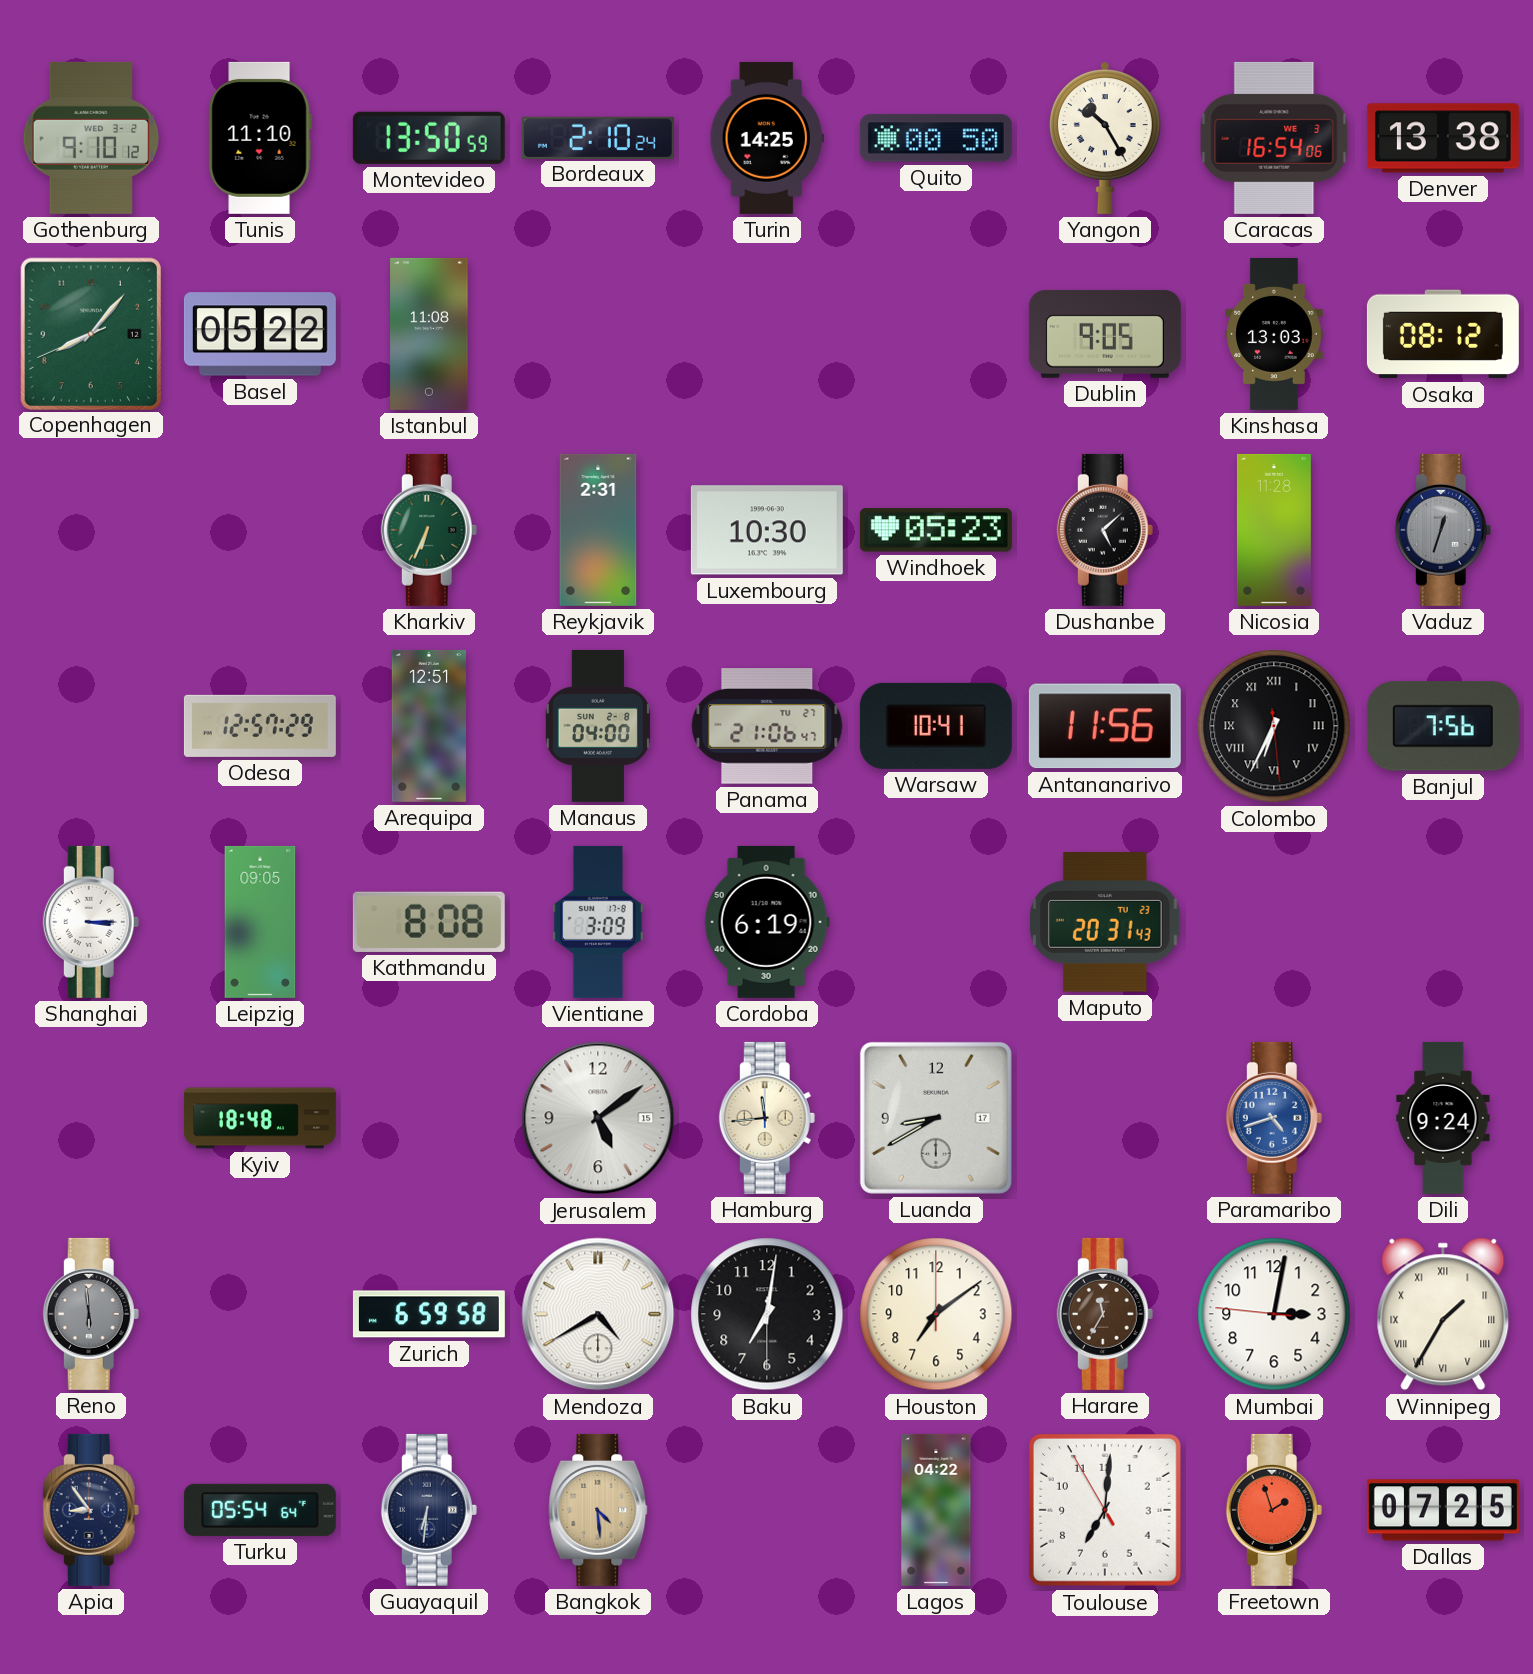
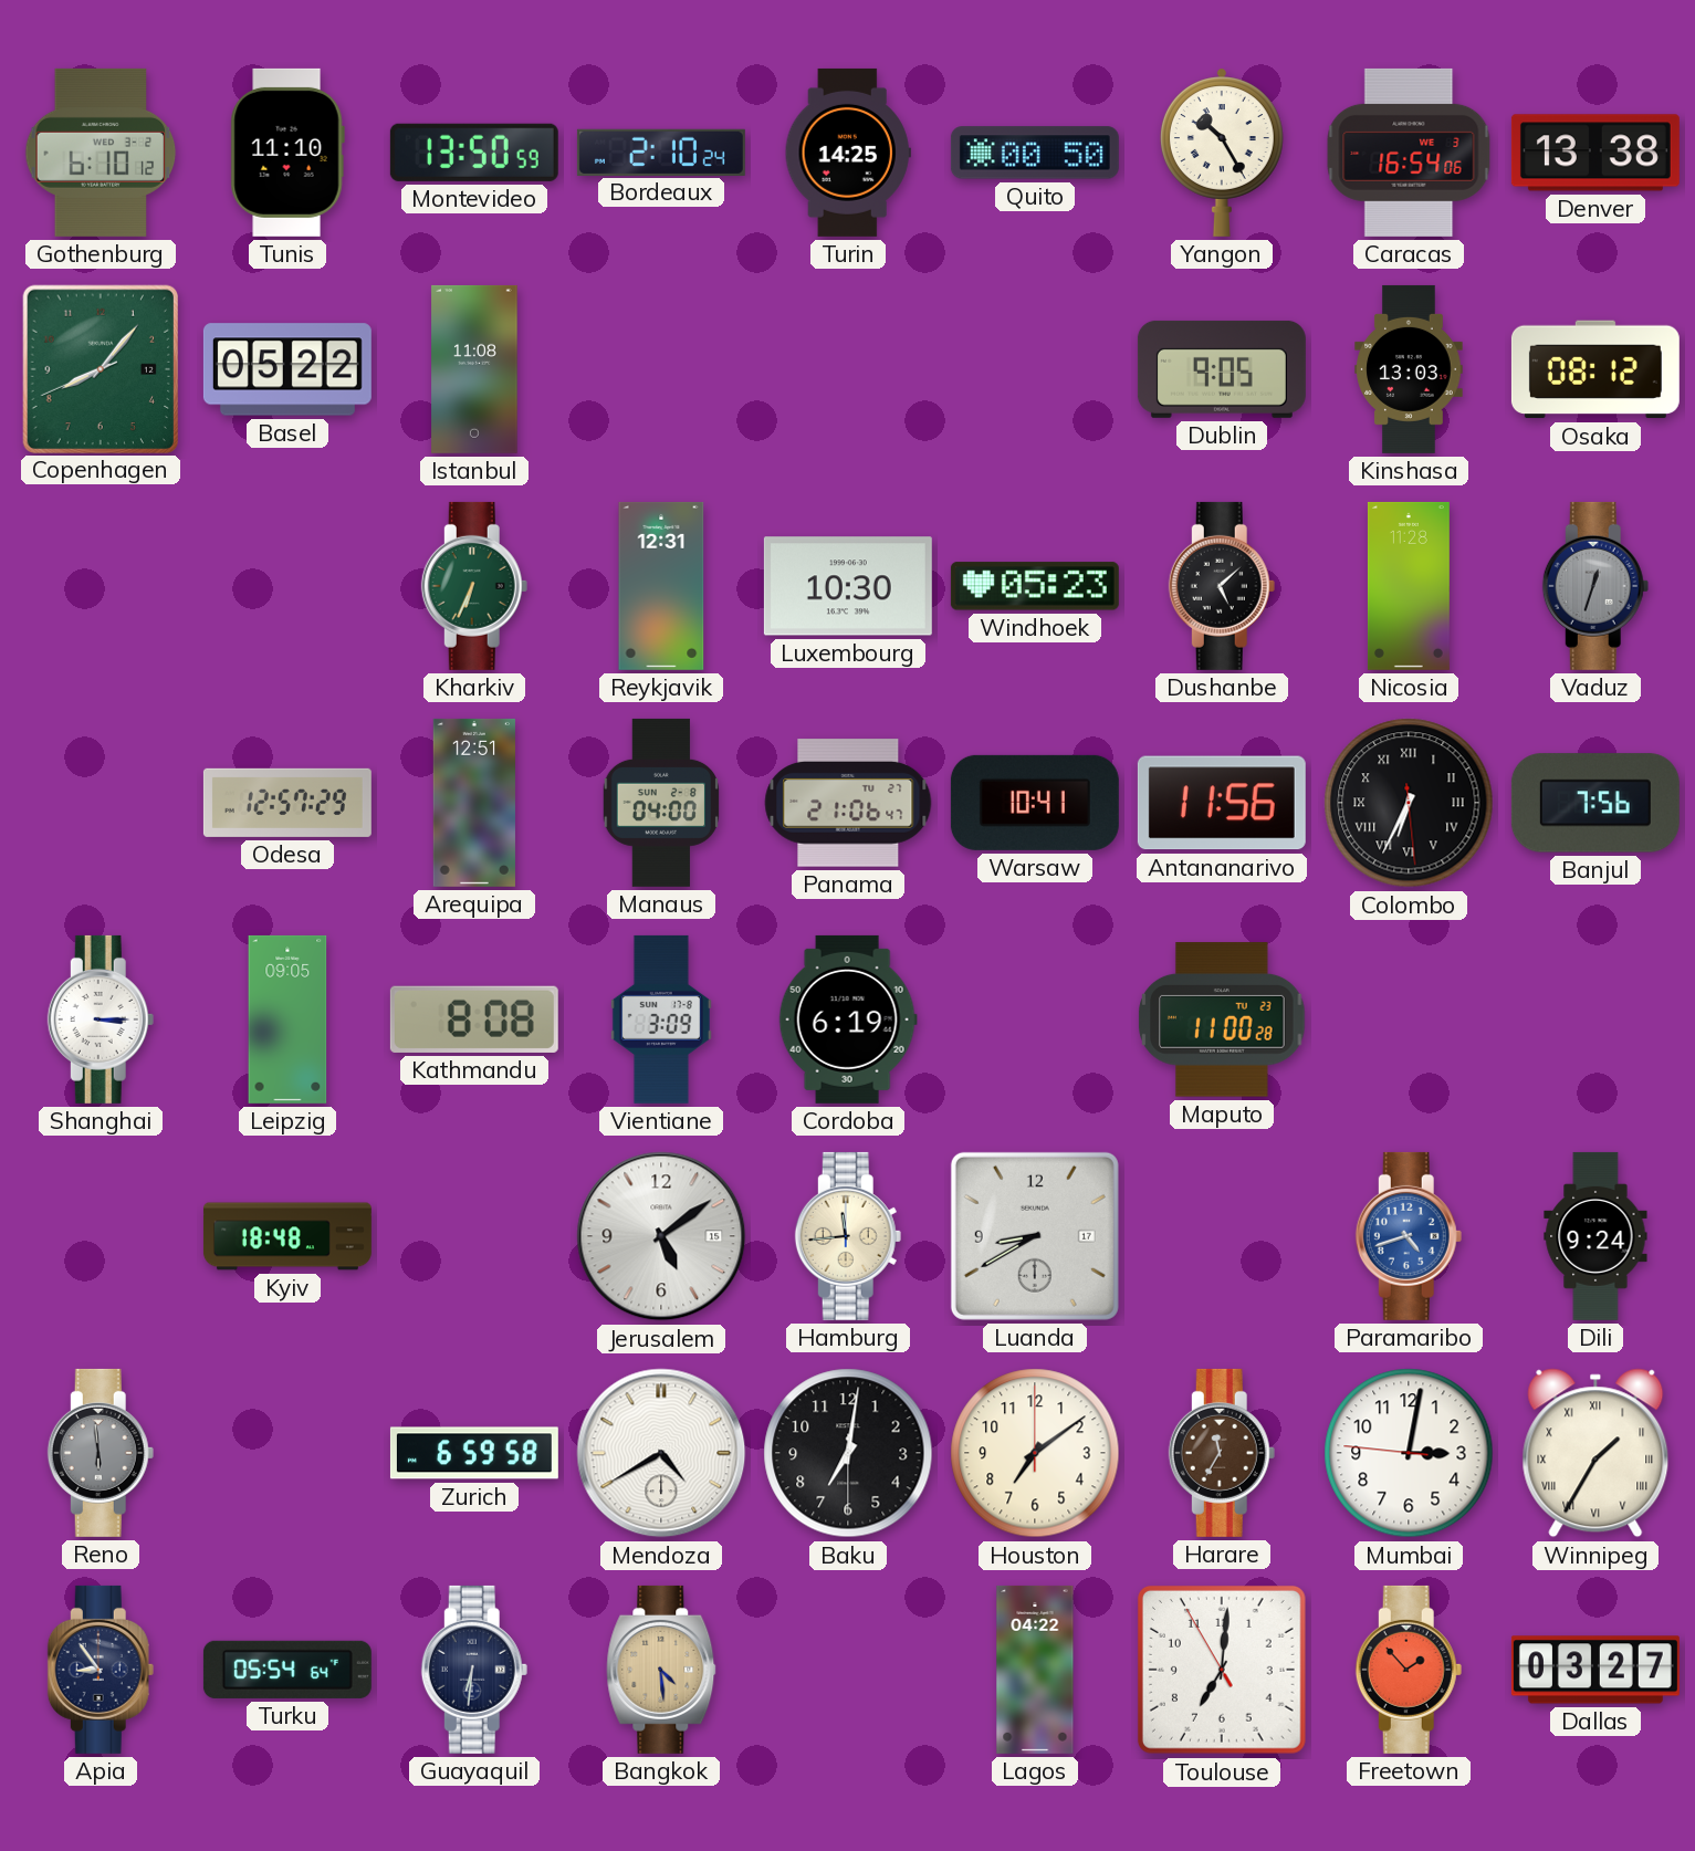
Gothenburg: 9:10 -> 6:10 (101, 153)
Reykjavik: 2:31 -> 12:31 (661, 586)
Maputo: 20:31 -> 11:00 (1222, 1019)
Freetown: 1:57 -> 1:53 (1409, 1670)
Dallas: 07:25 -> 03:27 (1595, 1670)
